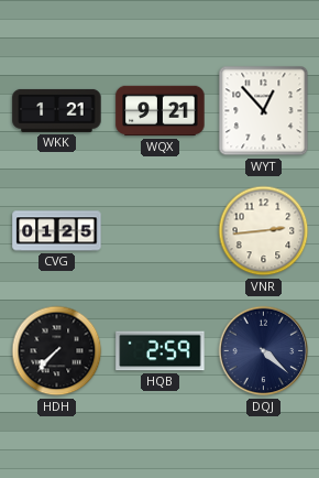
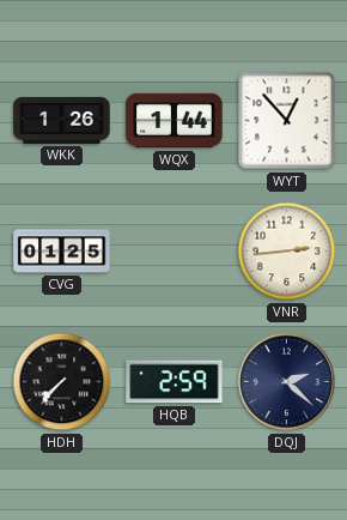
WKK: 1:21 -> 1:26 (62, 120)
WQX: 9:21 -> 1:44 (175, 121)
DQJ: 4:22 -> 2:22 (287, 382)
